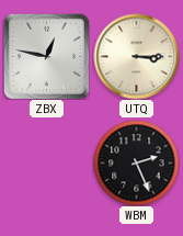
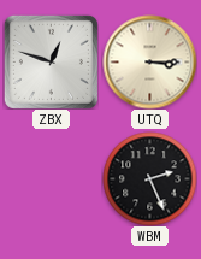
ZBX: 12:47 -> 12:48 (51, 61)
